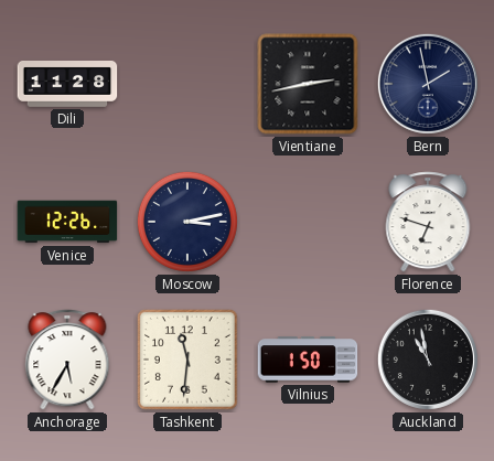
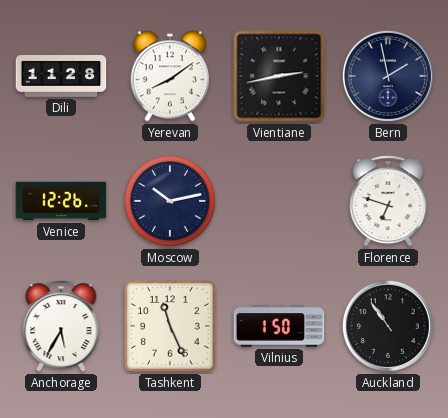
Yerevan: none -> 8:09 (169, 76)
Moscow: 3:13 -> 10:13 (170, 201)
Tashkent: 11:31 -> 11:26 (170, 326)
Auckland: 10:58 -> 10:54 (388, 326)
